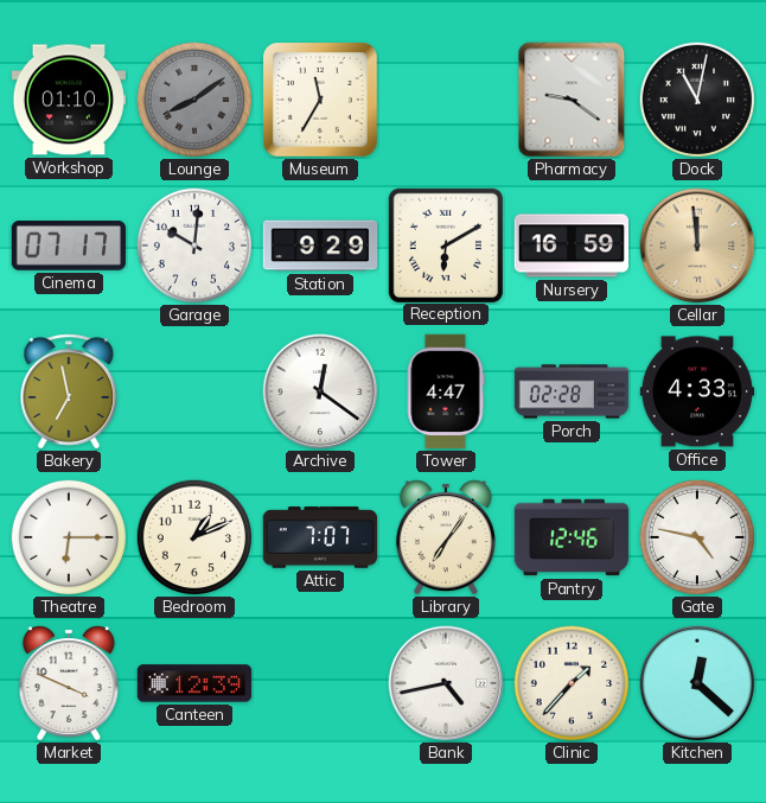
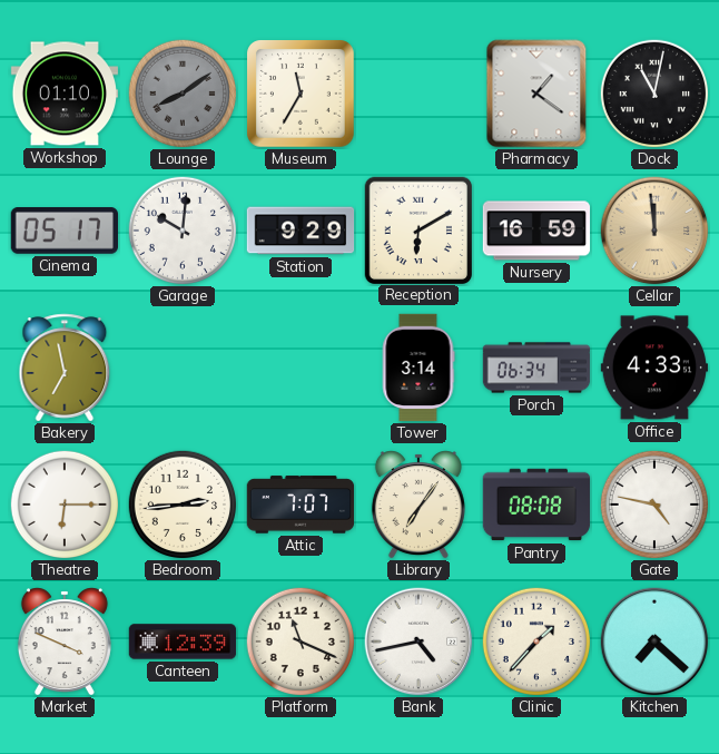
Pharmacy: 9:21 -> 1:21 (536, 94)
Cinema: 07:17 -> 05:17 (63, 232)
Archive: 12:21 -> none (320, 391)
Tower: 4:47 -> 3:14 (418, 368)
Porch: 02:28 -> 06:34 (536, 368)
Bedroom: 1:11 -> 2:44 (181, 503)
Pantry: 12:46 -> 08:08 (536, 505)
Platform: none -> 11:19 (299, 640)
Kitchen: 12:22 -> 7:22 (654, 642)
